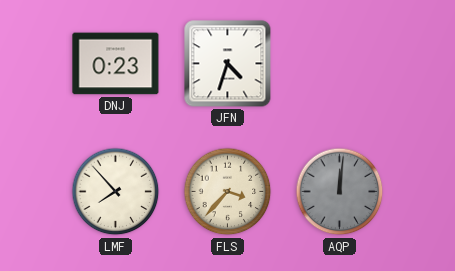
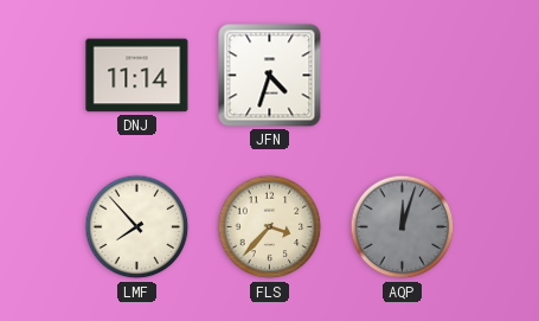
DNJ: 0:23 -> 11:14 (137, 76)
AQP: 12:01 -> 12:03 (403, 227)
